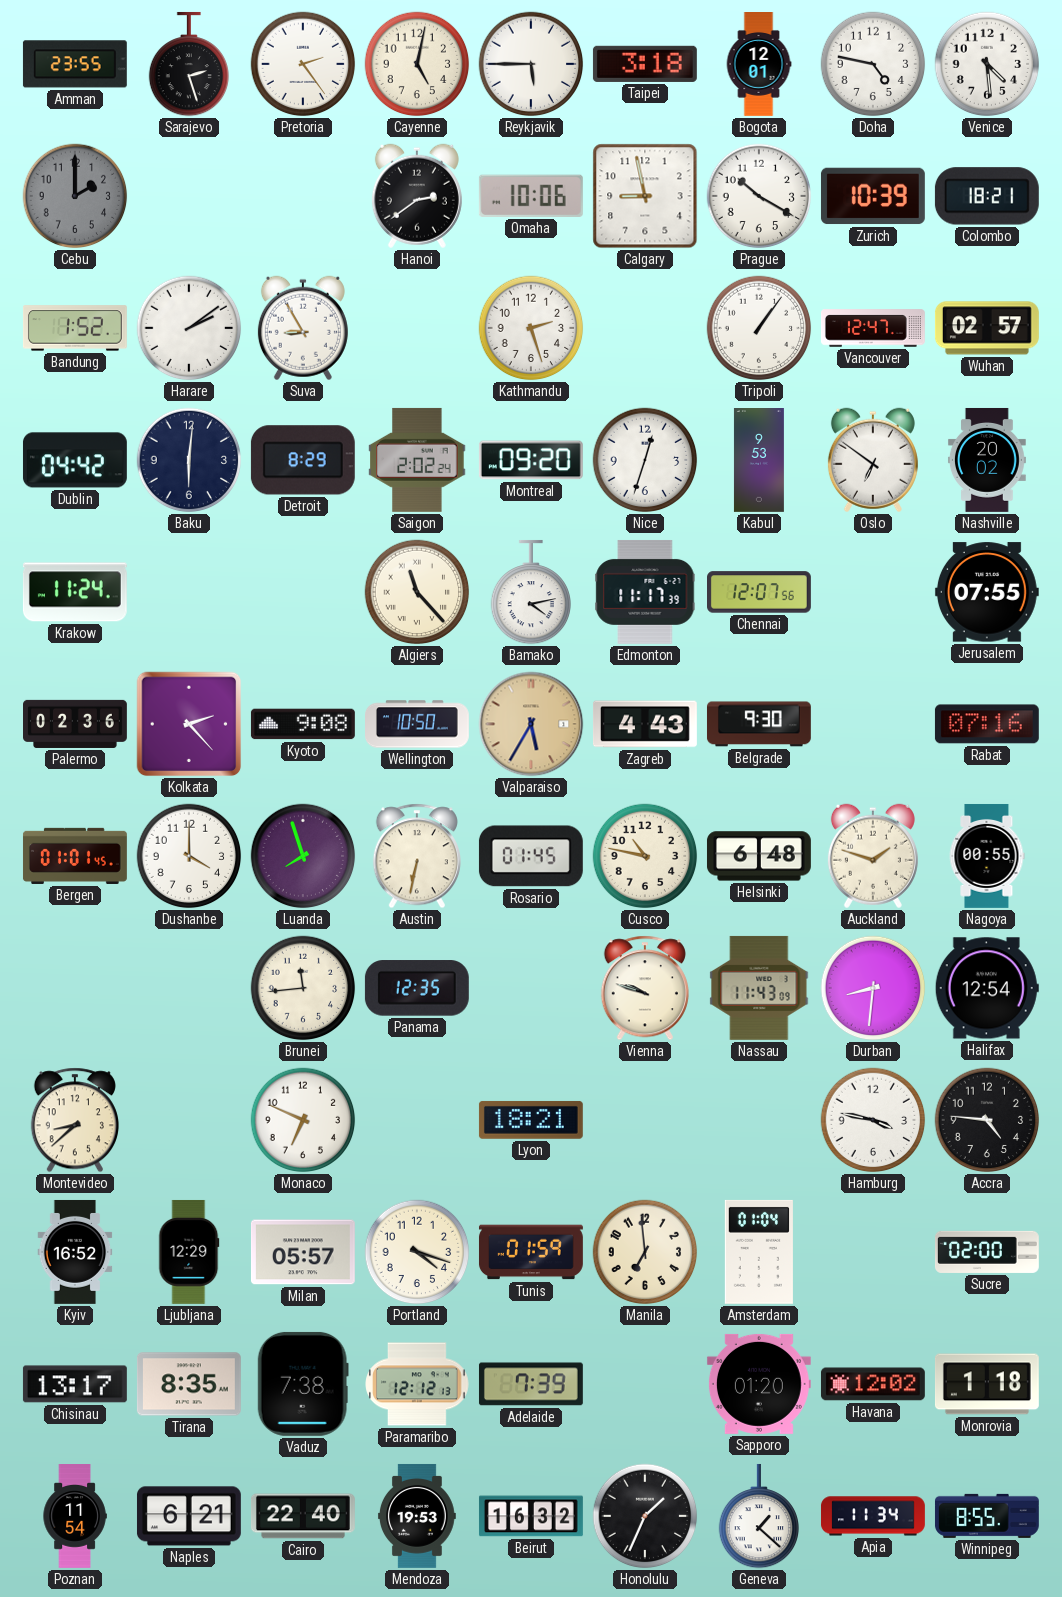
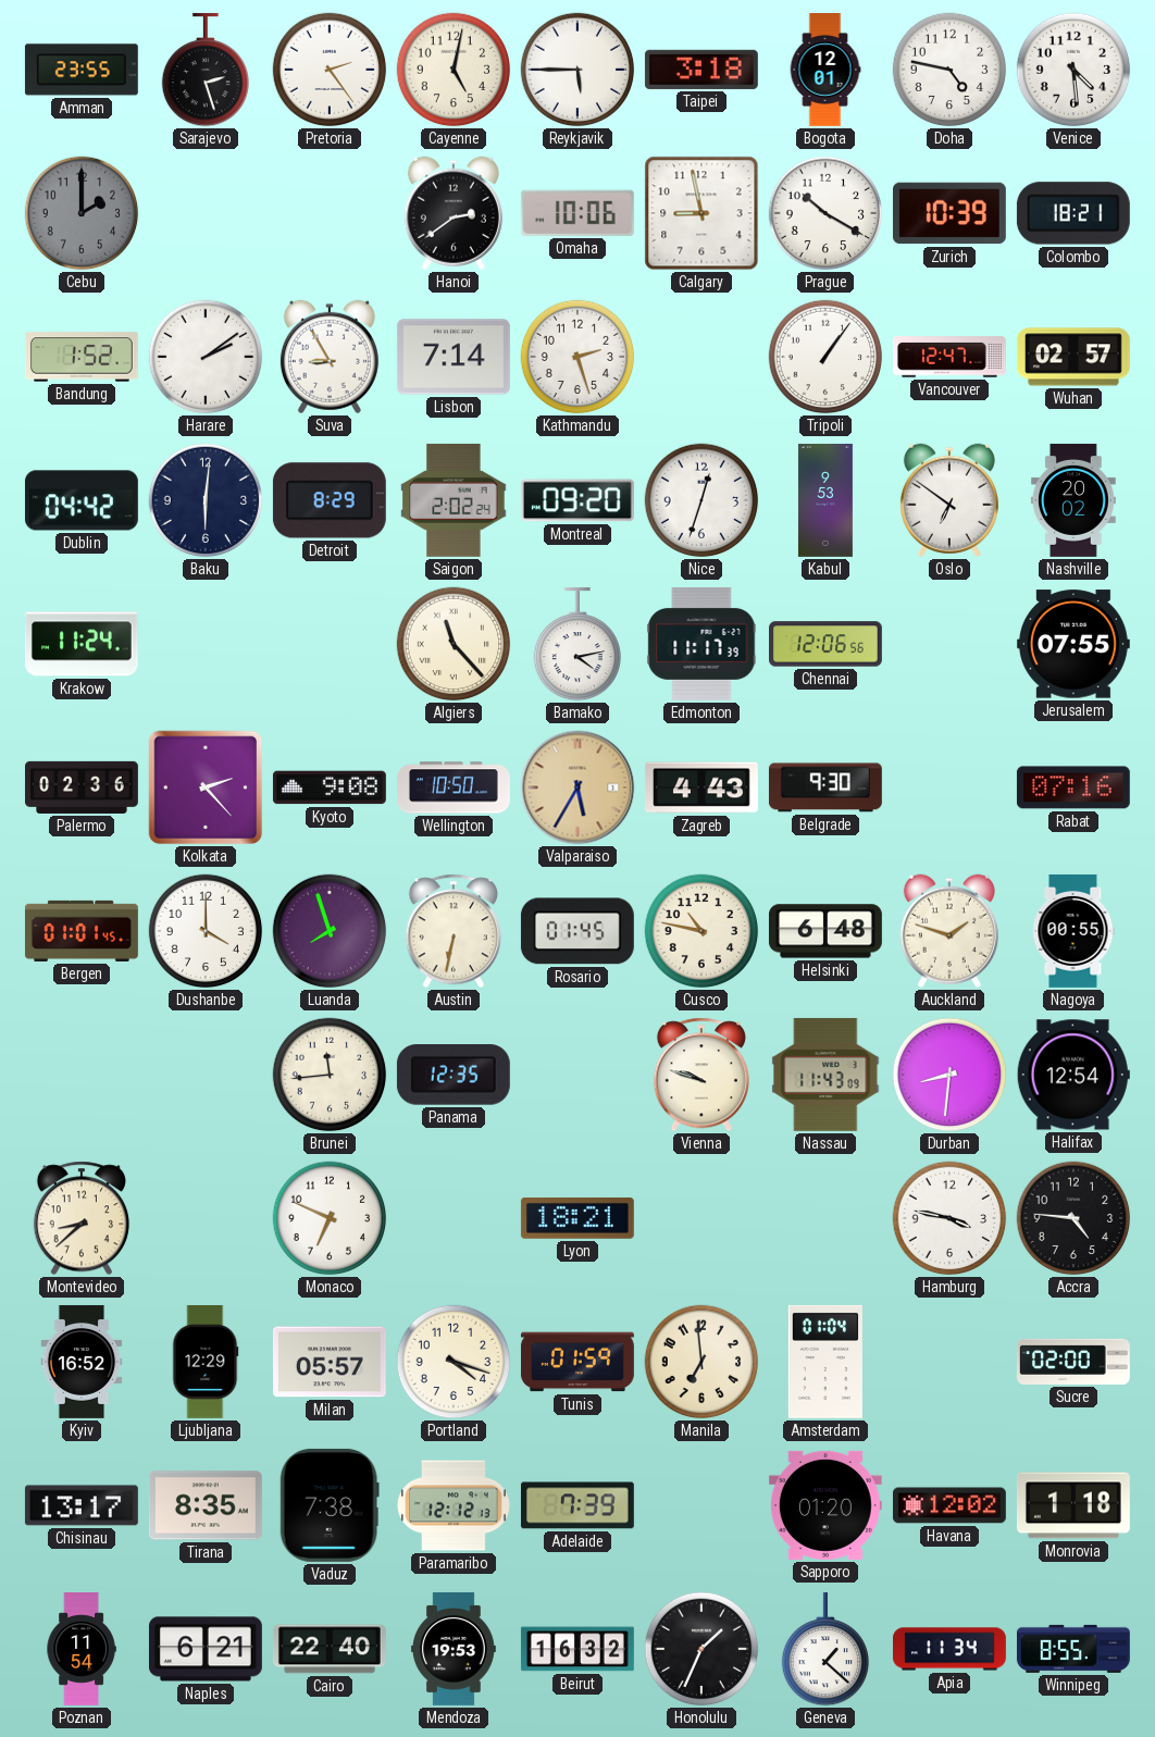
Lisbon: none -> 7:14 (454, 357)
Chennai: 12:07 -> 12:06 (827, 644)
